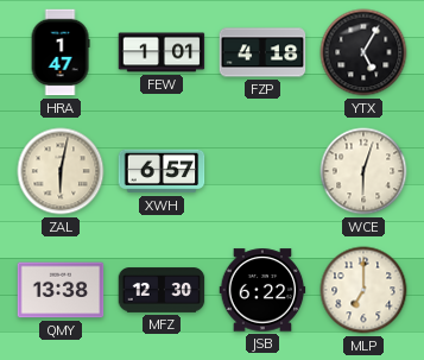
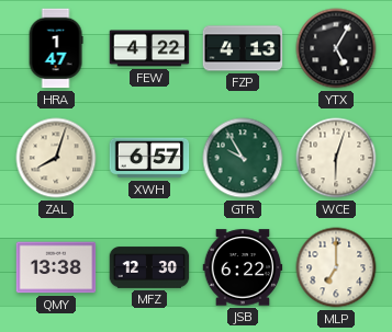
FEW: 1:01 -> 4:22 (149, 48)
FZP: 4:18 -> 4:13 (243, 48)
ZAL: 6:02 -> 8:03 (56, 158)
GTR: none -> 9:55 (243, 158)
